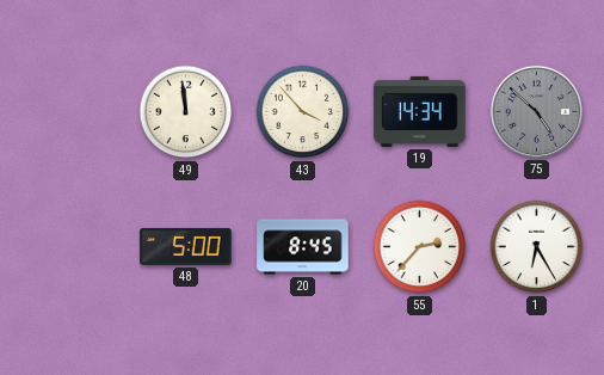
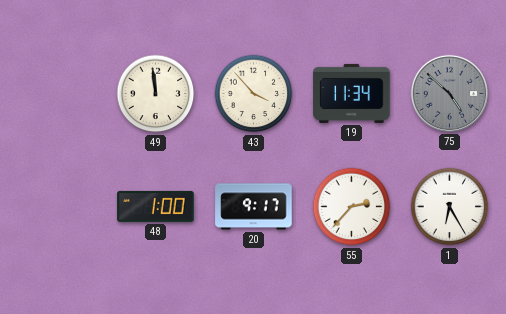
19: 14:34 -> 11:34 (352, 93)
48: 5:00 -> 1:00 (156, 206)
20: 8:45 -> 9:17 (254, 207)
